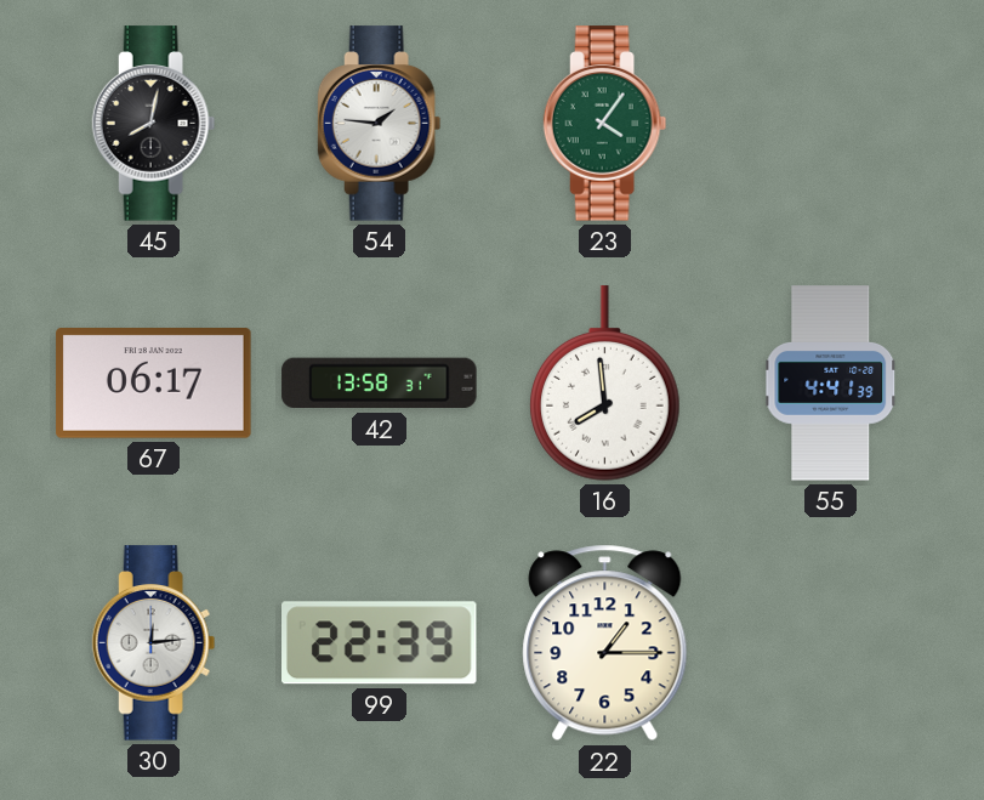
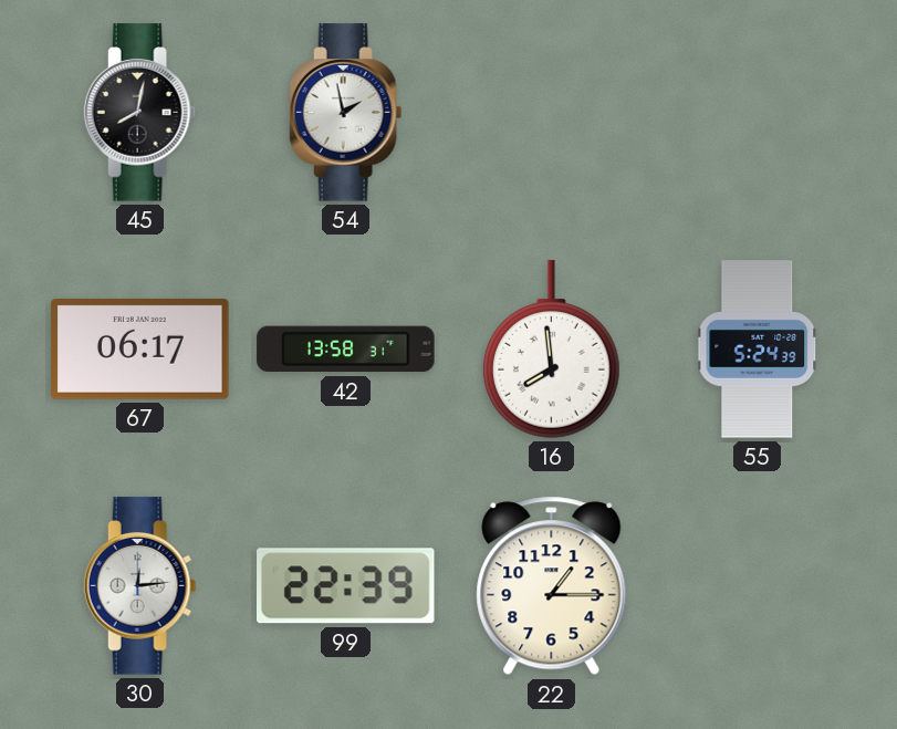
54: 1:46 -> 1:58 (346, 113)
23: 4:06 -> none (605, 124)
55: 4:41 -> 5:24 (758, 350)
